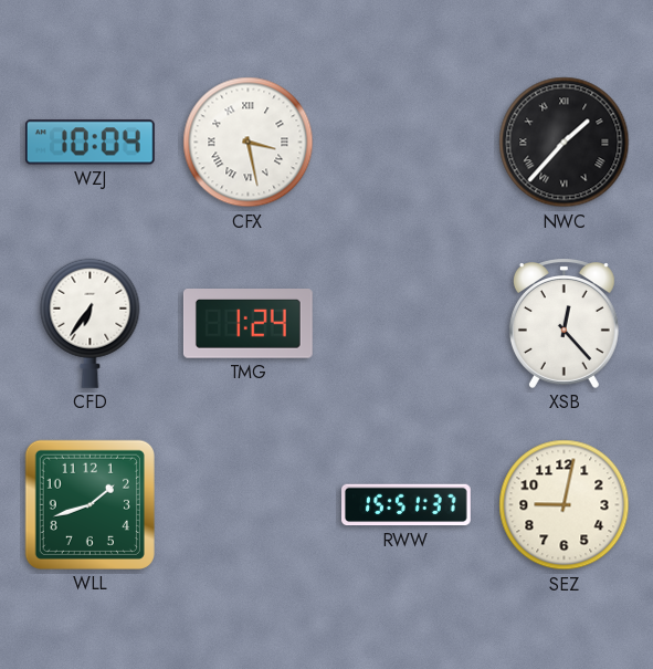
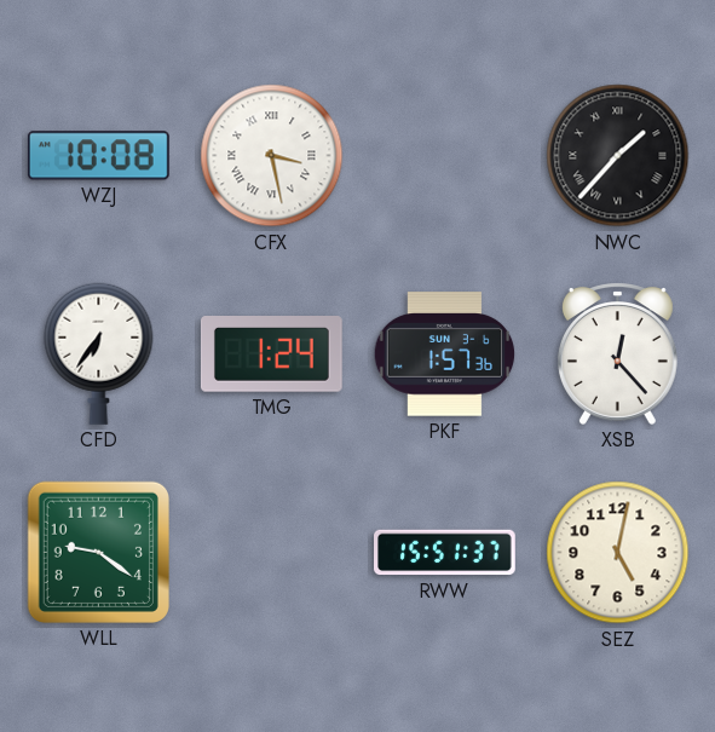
WZJ: 10:04 -> 10:08 (98, 156)
PKF: none -> 1:57 (445, 355)
WLL: 1:42 -> 9:21 (98, 552)
SEZ: 9:02 -> 5:02 (618, 553)
